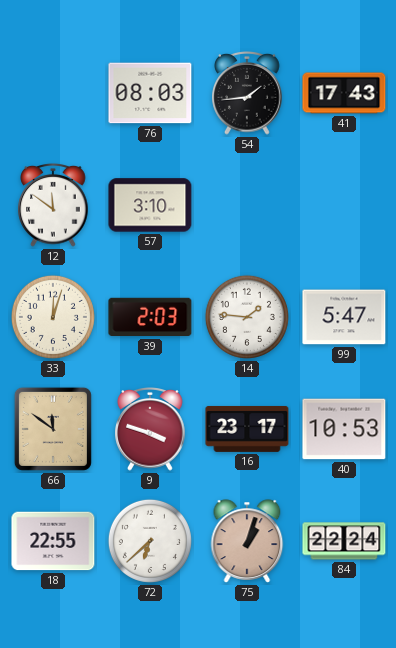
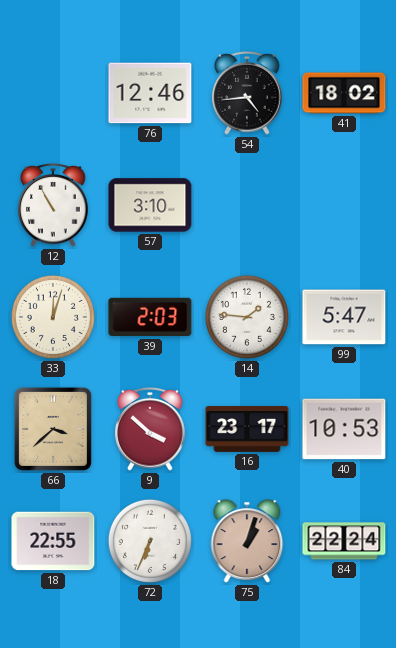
76: 08:03 -> 12:46 (150, 93)
54: 1:44 -> 4:44 (247, 94)
41: 17:43 -> 18:02 (344, 93)
12: 11:51 -> 10:55 (53, 206)
66: 11:51 -> 3:38 (53, 429)
9: 3:48 -> 3:52 (150, 430)
72: 6:38 -> 6:34 (150, 541)
